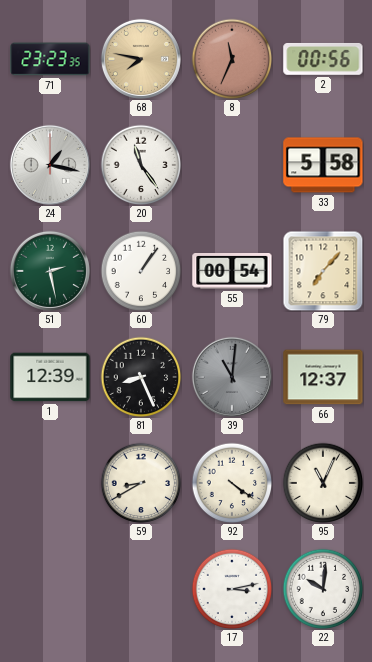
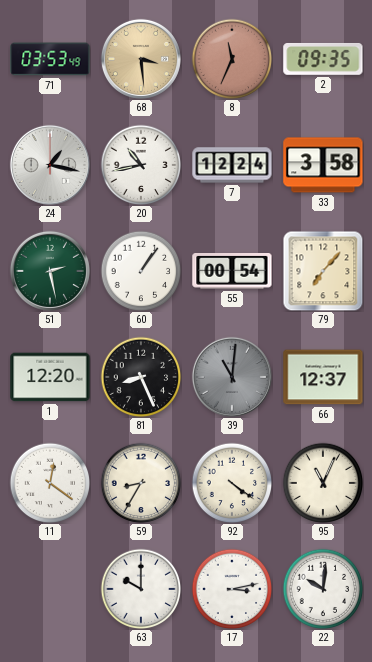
71: 23:23 -> 03:53 (50, 59)
68: 7:47 -> 3:29 (141, 59)
2: 00:56 -> 09:35 (323, 59)
20: 11:24 -> 10:43 (141, 165)
7: none -> 12:24 (232, 165)
33: 5:58 -> 3:58 (323, 165)
1: 12:39 -> 12:20 (50, 377)
11: none -> 12:21 (50, 483)
59: 8:40 -> 8:35 (141, 483)
63: none -> 10:00 (141, 589)
